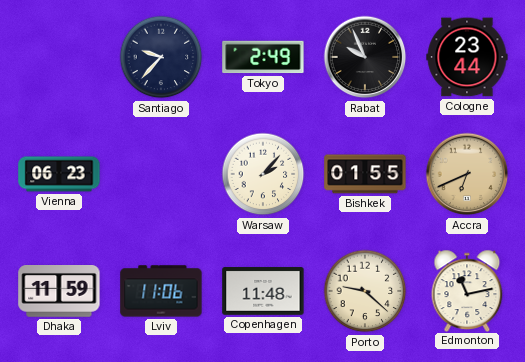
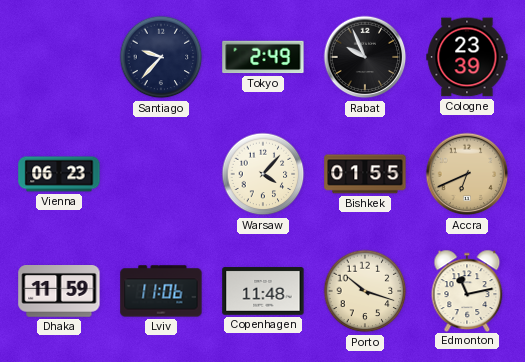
Cologne: 23:44 -> 23:39 (467, 57)
Warsaw: 2:07 -> 4:07 (263, 174)
Porto: 9:22 -> 10:18 (365, 291)
